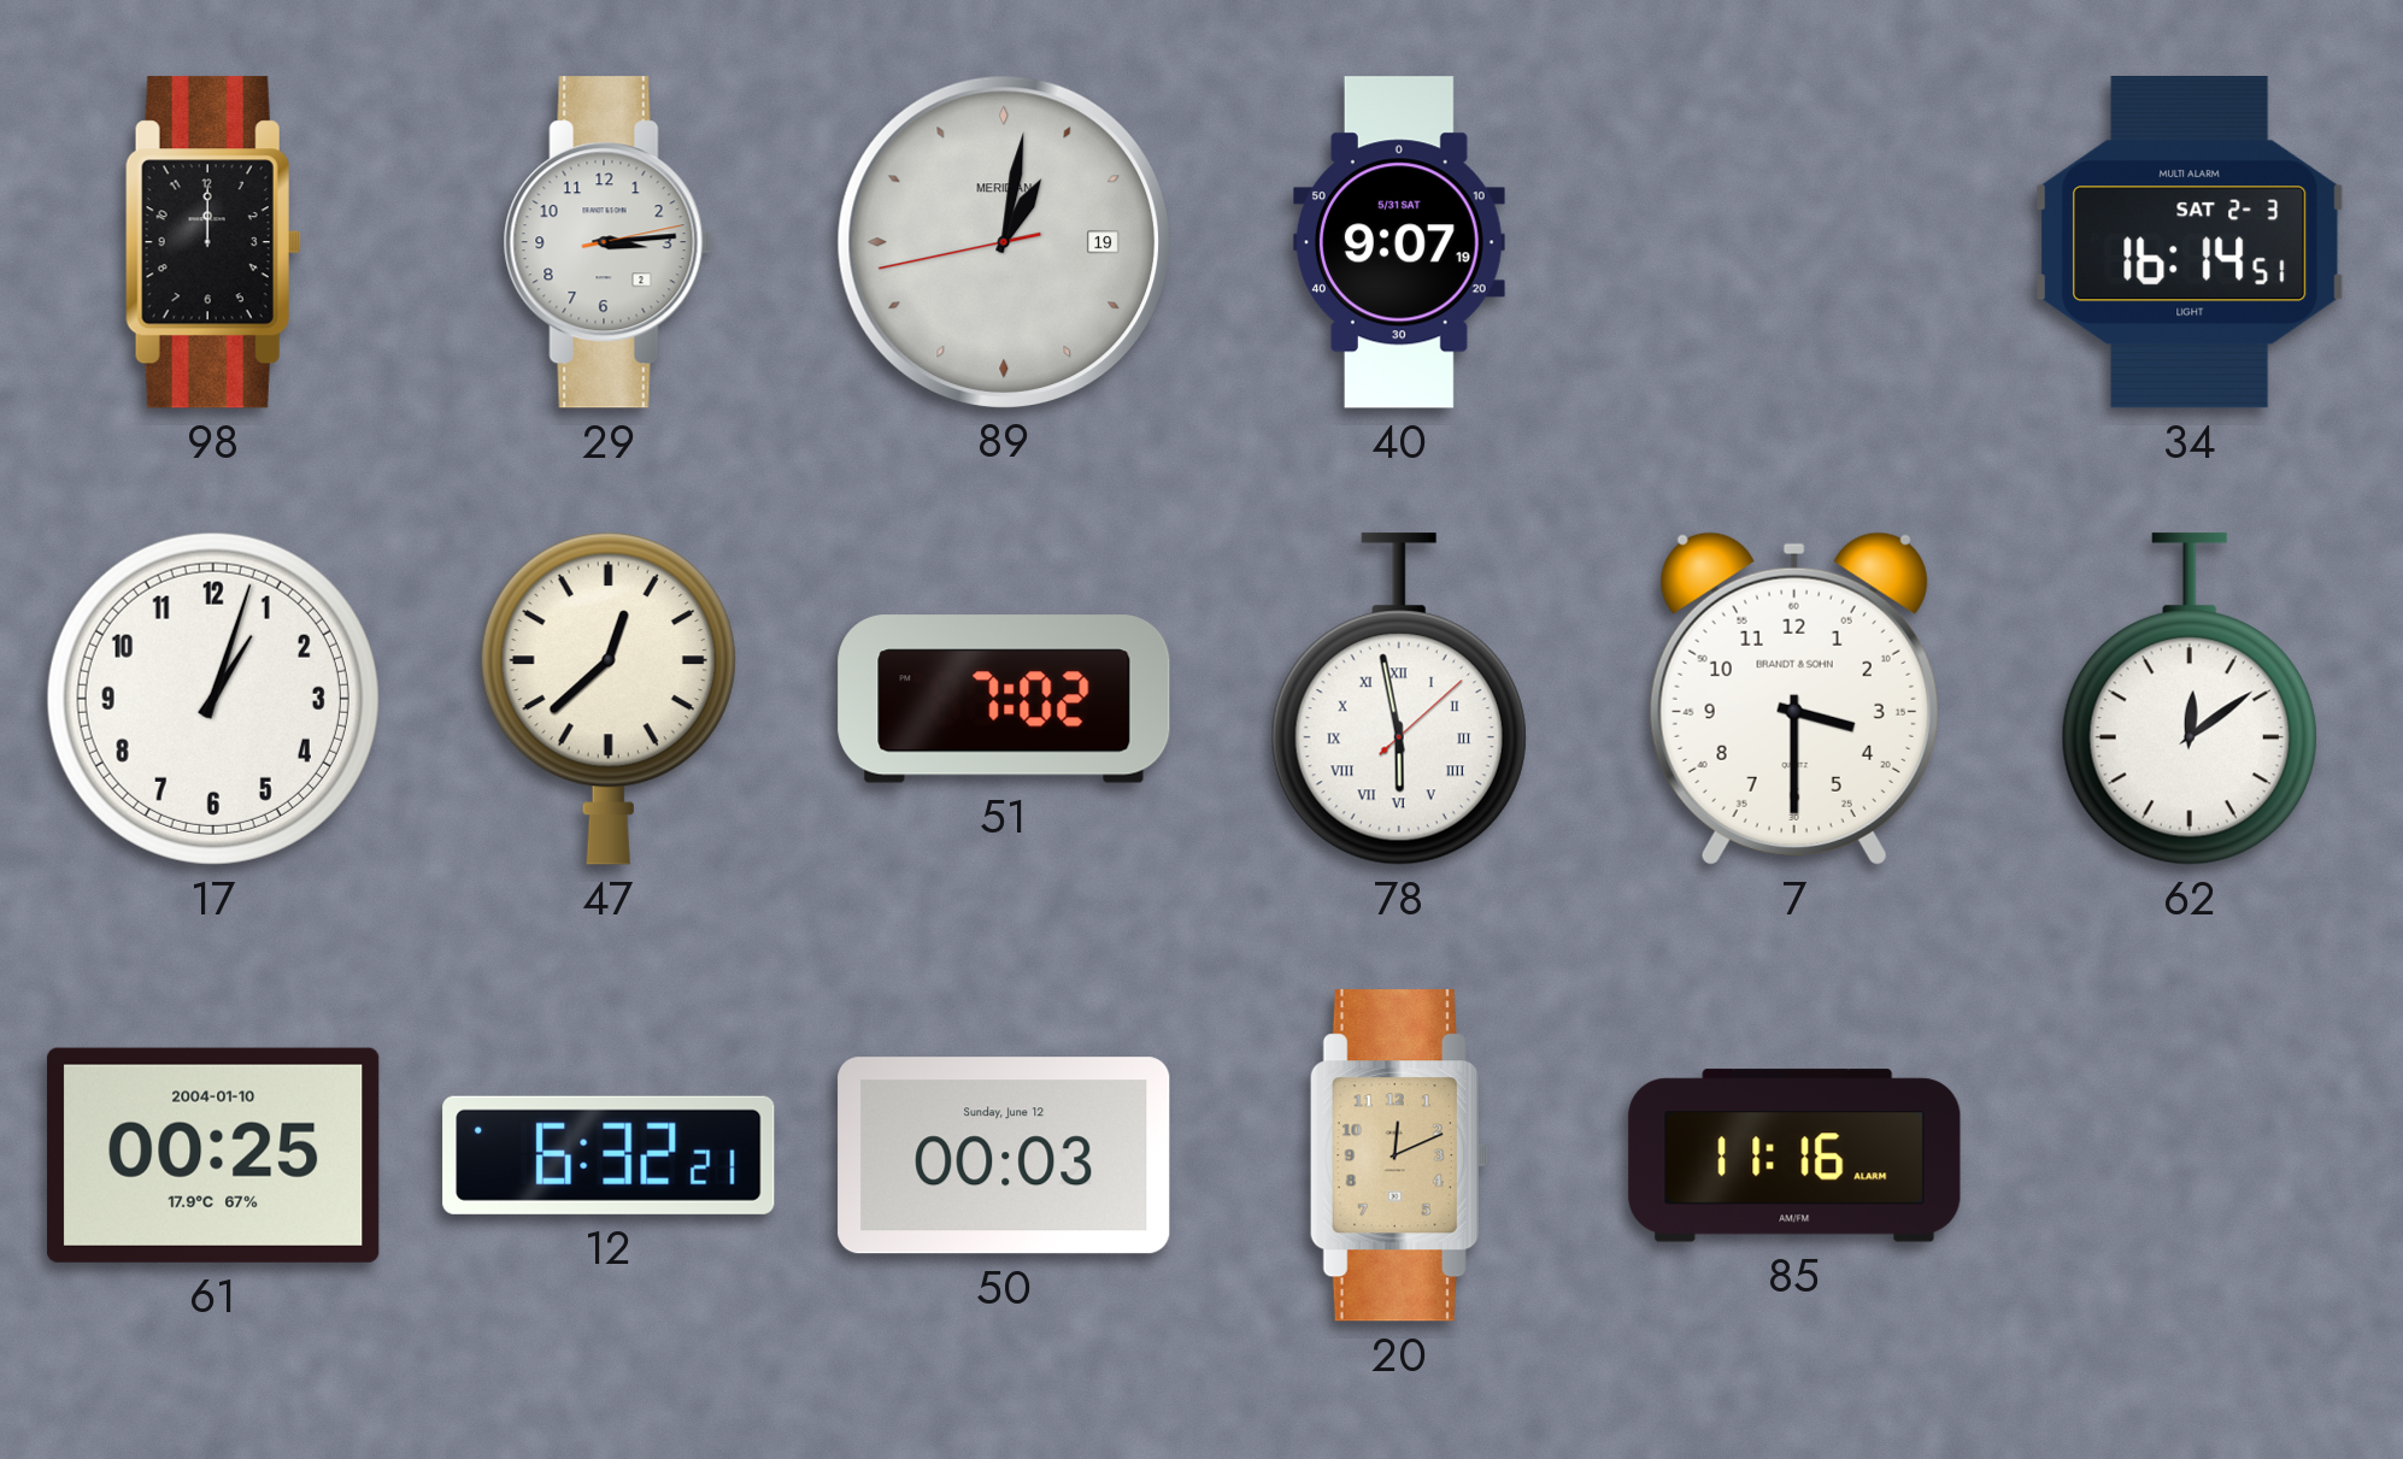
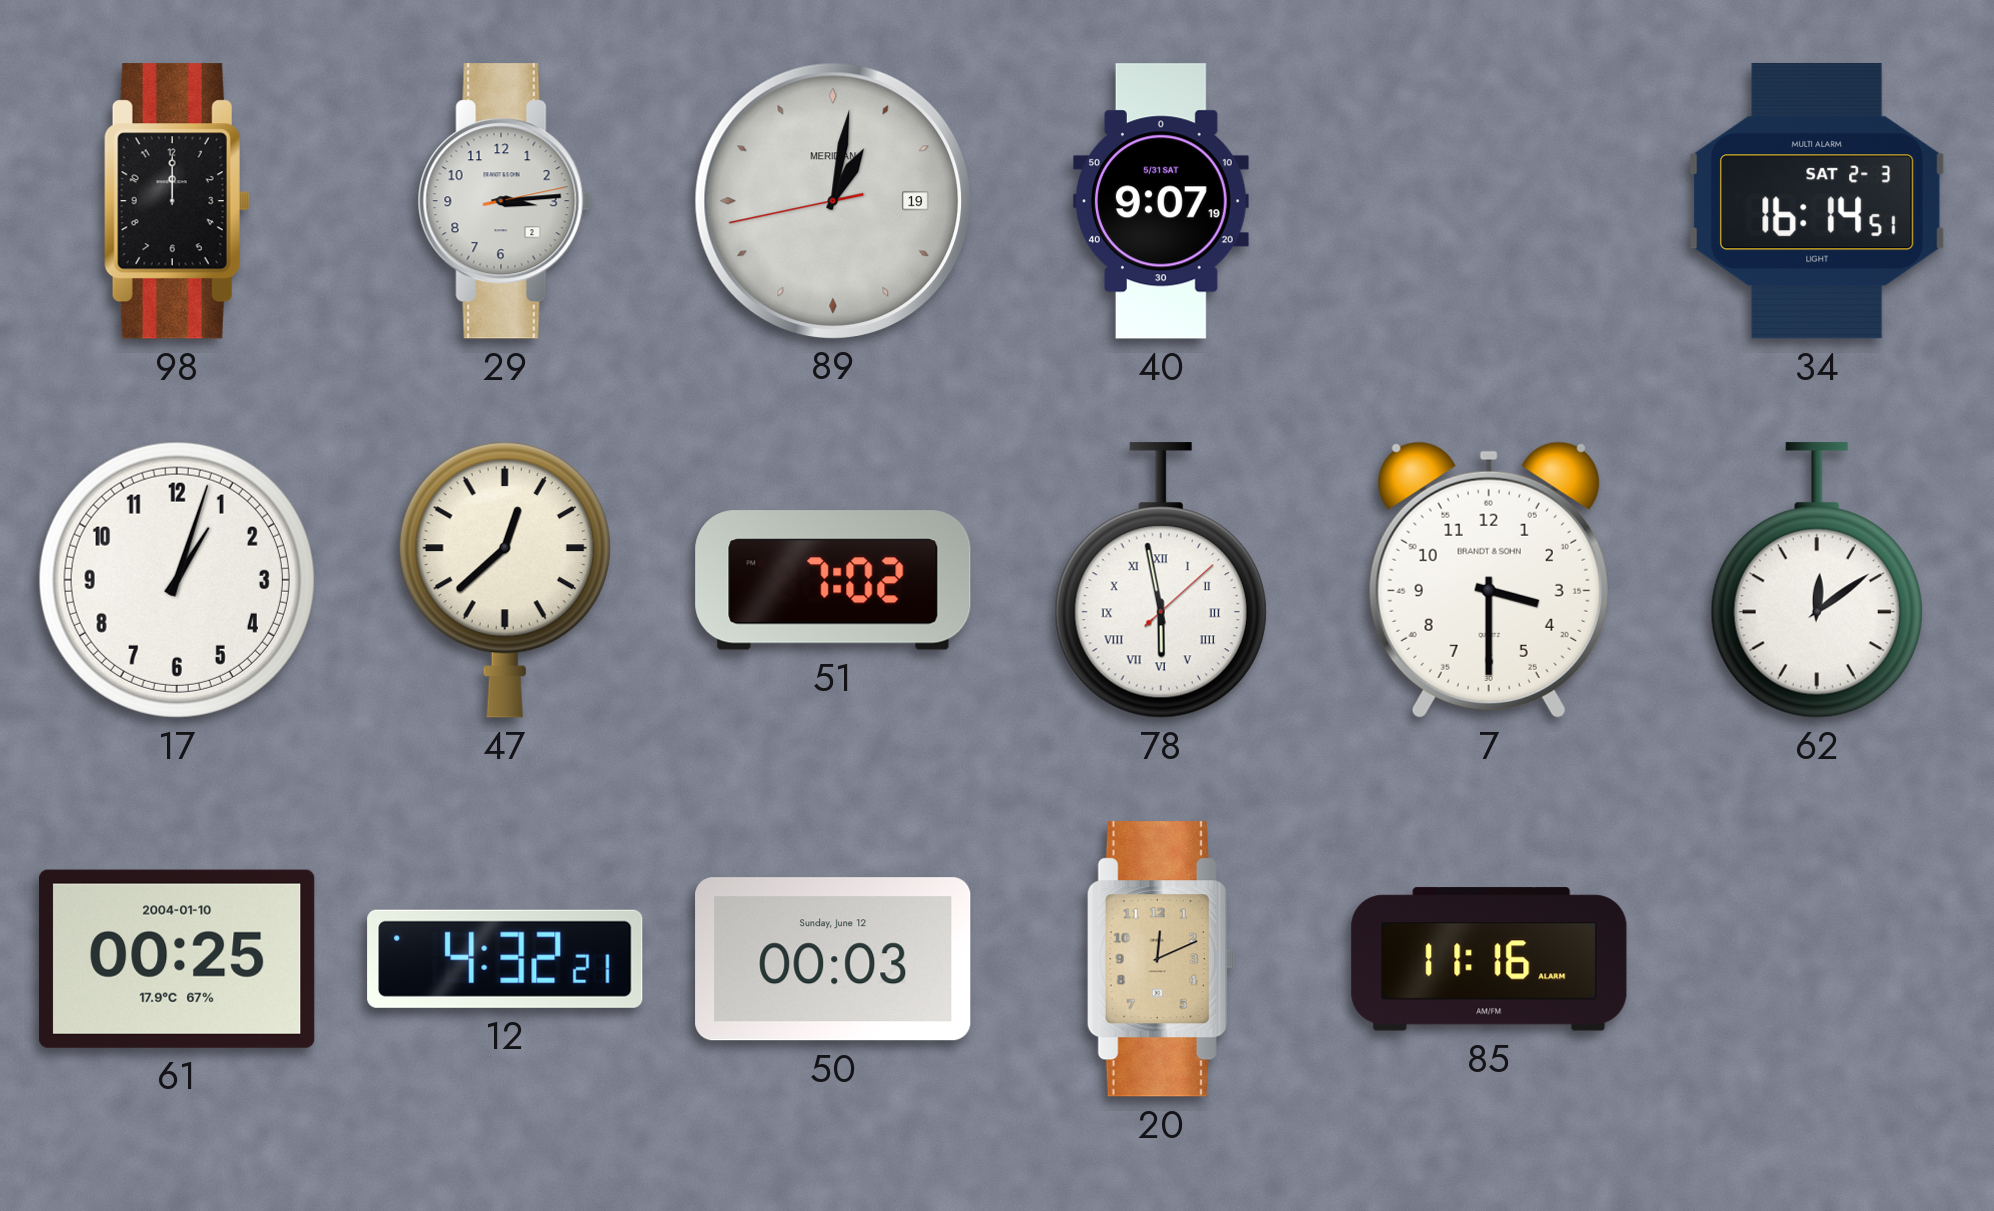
12: 6:32 -> 4:32 (505, 959)
